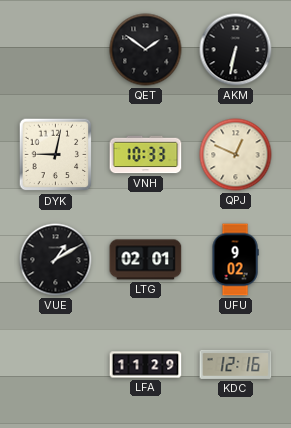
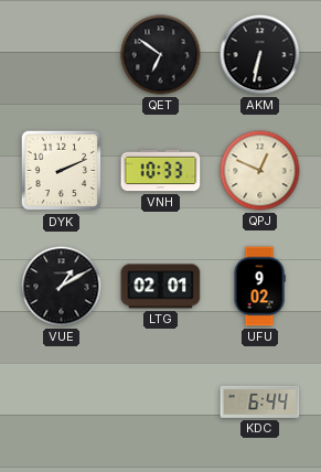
QET: 1:51 -> 6:51 (161, 55)
DYK: 9:02 -> 2:11 (62, 171)
LFA: 11:29 -> none (146, 365)
KDC: 12:16 -> 6:44 (260, 401)
